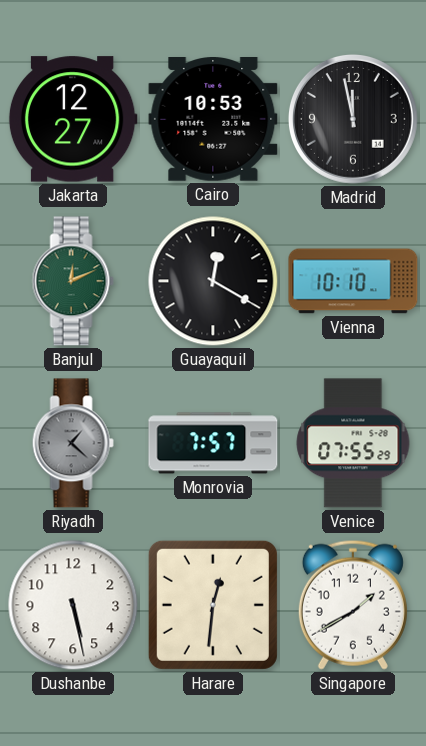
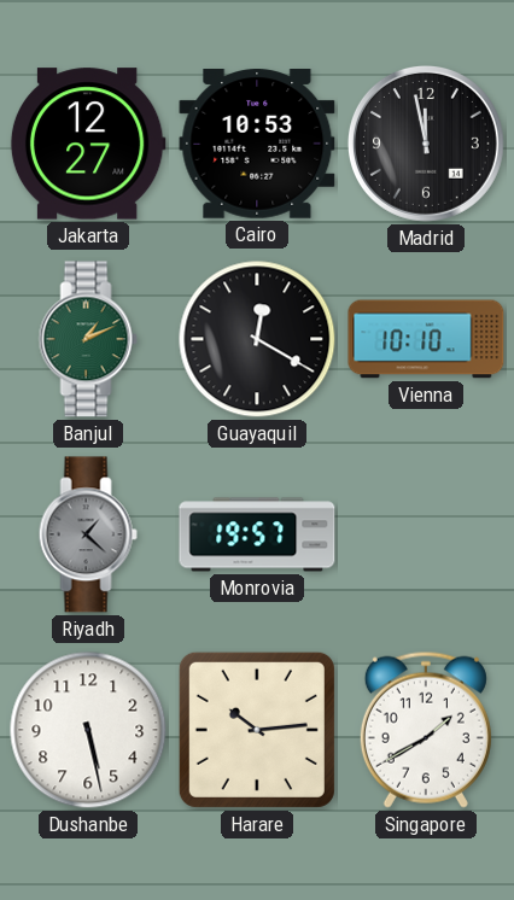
Banjul: 12:11 -> 1:11 (88, 339)
Monrovia: 7:57 -> 19:57 (257, 534)
Venice: 07:55 -> none (353, 443)
Harare: 12:31 -> 10:14 (257, 730)
